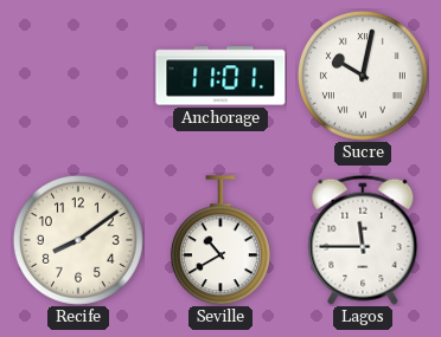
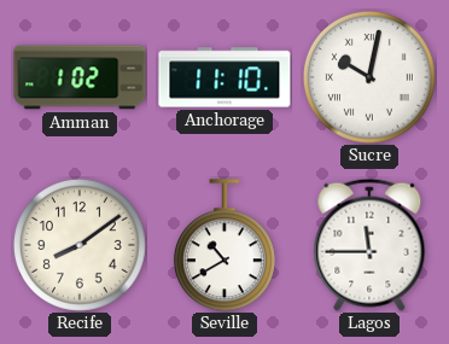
Amman: none -> 1:02 (80, 77)
Anchorage: 11:01 -> 11:10 (224, 77)
